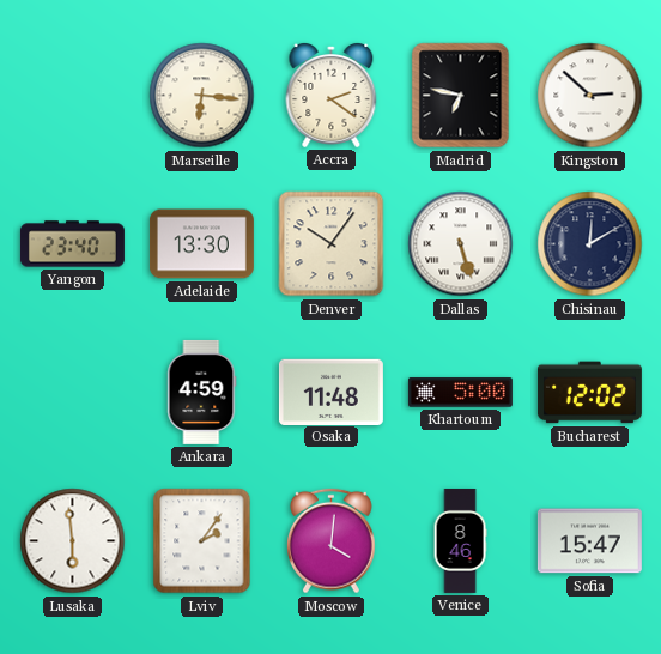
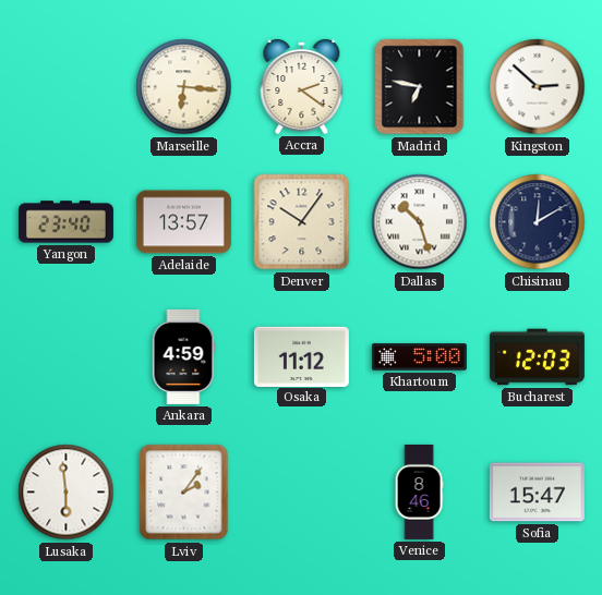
Adelaide: 13:30 -> 13:57 (183, 222)
Dallas: 5:27 -> 10:27 (420, 222)
Osaka: 11:48 -> 11:12 (301, 356)
Bucharest: 12:02 -> 12:03 (537, 357)
Moscow: 4:01 -> none (332, 541)
